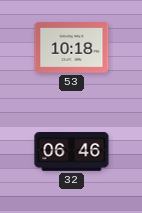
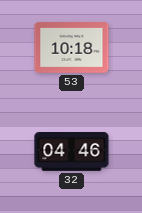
32: 06:46 -> 04:46 (72, 152)
